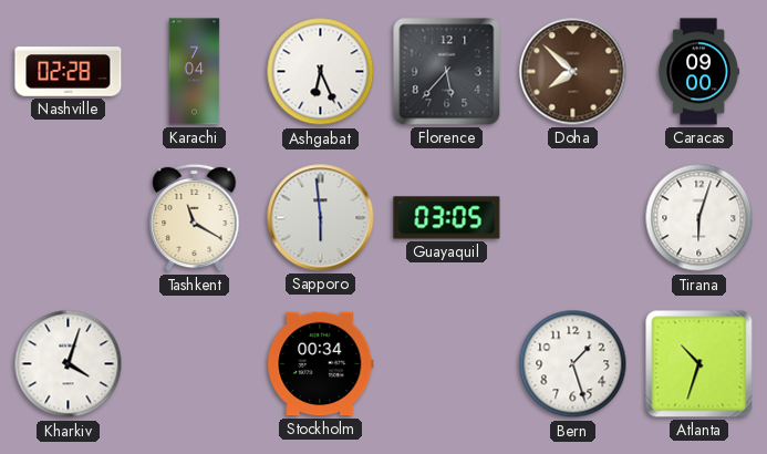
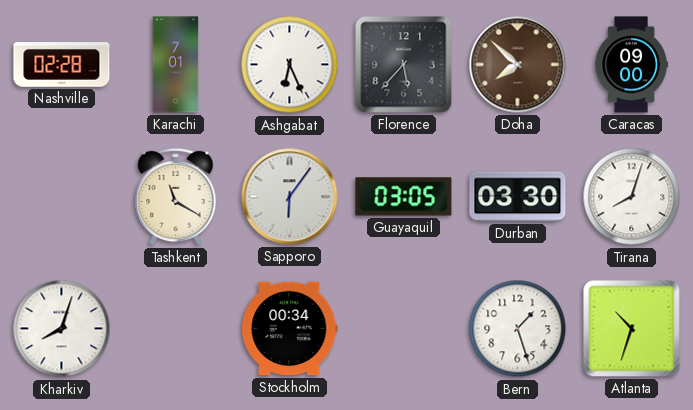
Karachi: 7:04 -> 7:01 (176, 65)
Sapporo: 5:59 -> 6:06 (290, 197)
Durban: none -> 03:30 (518, 197)
Tirana: 6:03 -> 8:03 (632, 197)
Kharkiv: 4:03 -> 8:03 (62, 329)
